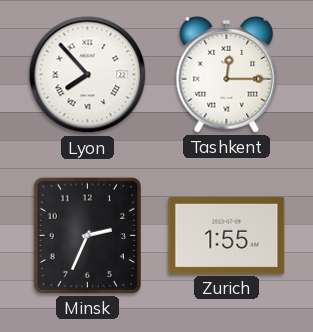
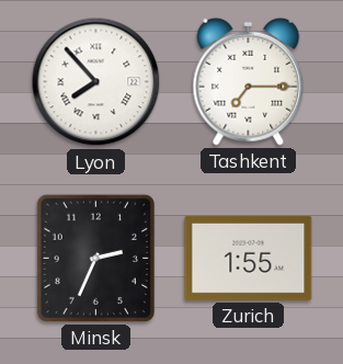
Tashkent: 12:15 -> 7:15 (249, 81)
